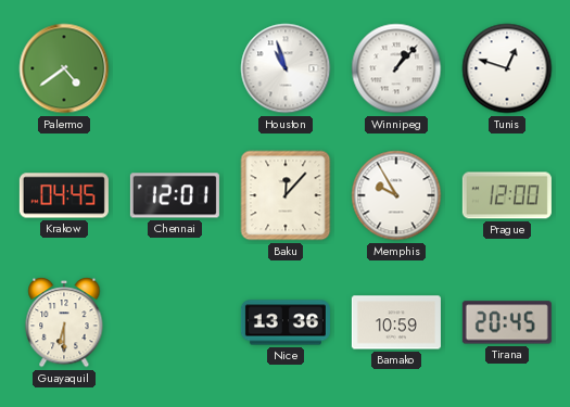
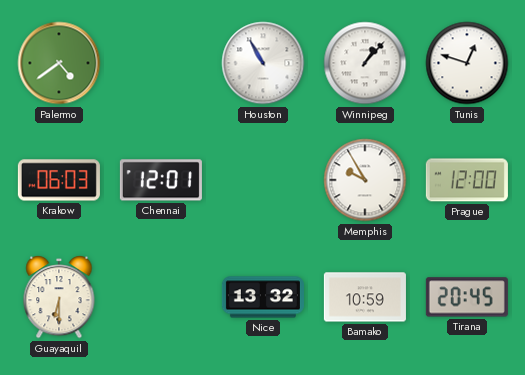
Houston: 10:57 -> 10:55 (263, 63)
Krakow: 04:45 -> 06:03 (59, 180)
Baku: 12:07 -> none (286, 195)
Nice: 13:36 -> 13:32 (263, 297)
